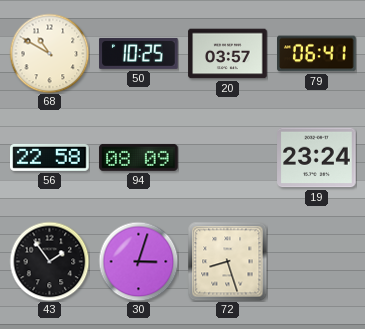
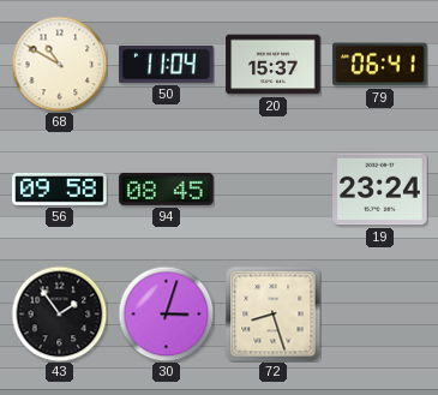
50: 10:25 -> 11:04 (167, 64)
20: 03:57 -> 15:37 (274, 65)
56: 22:58 -> 09:58 (60, 188)
94: 08:09 -> 08:45 (167, 188)
